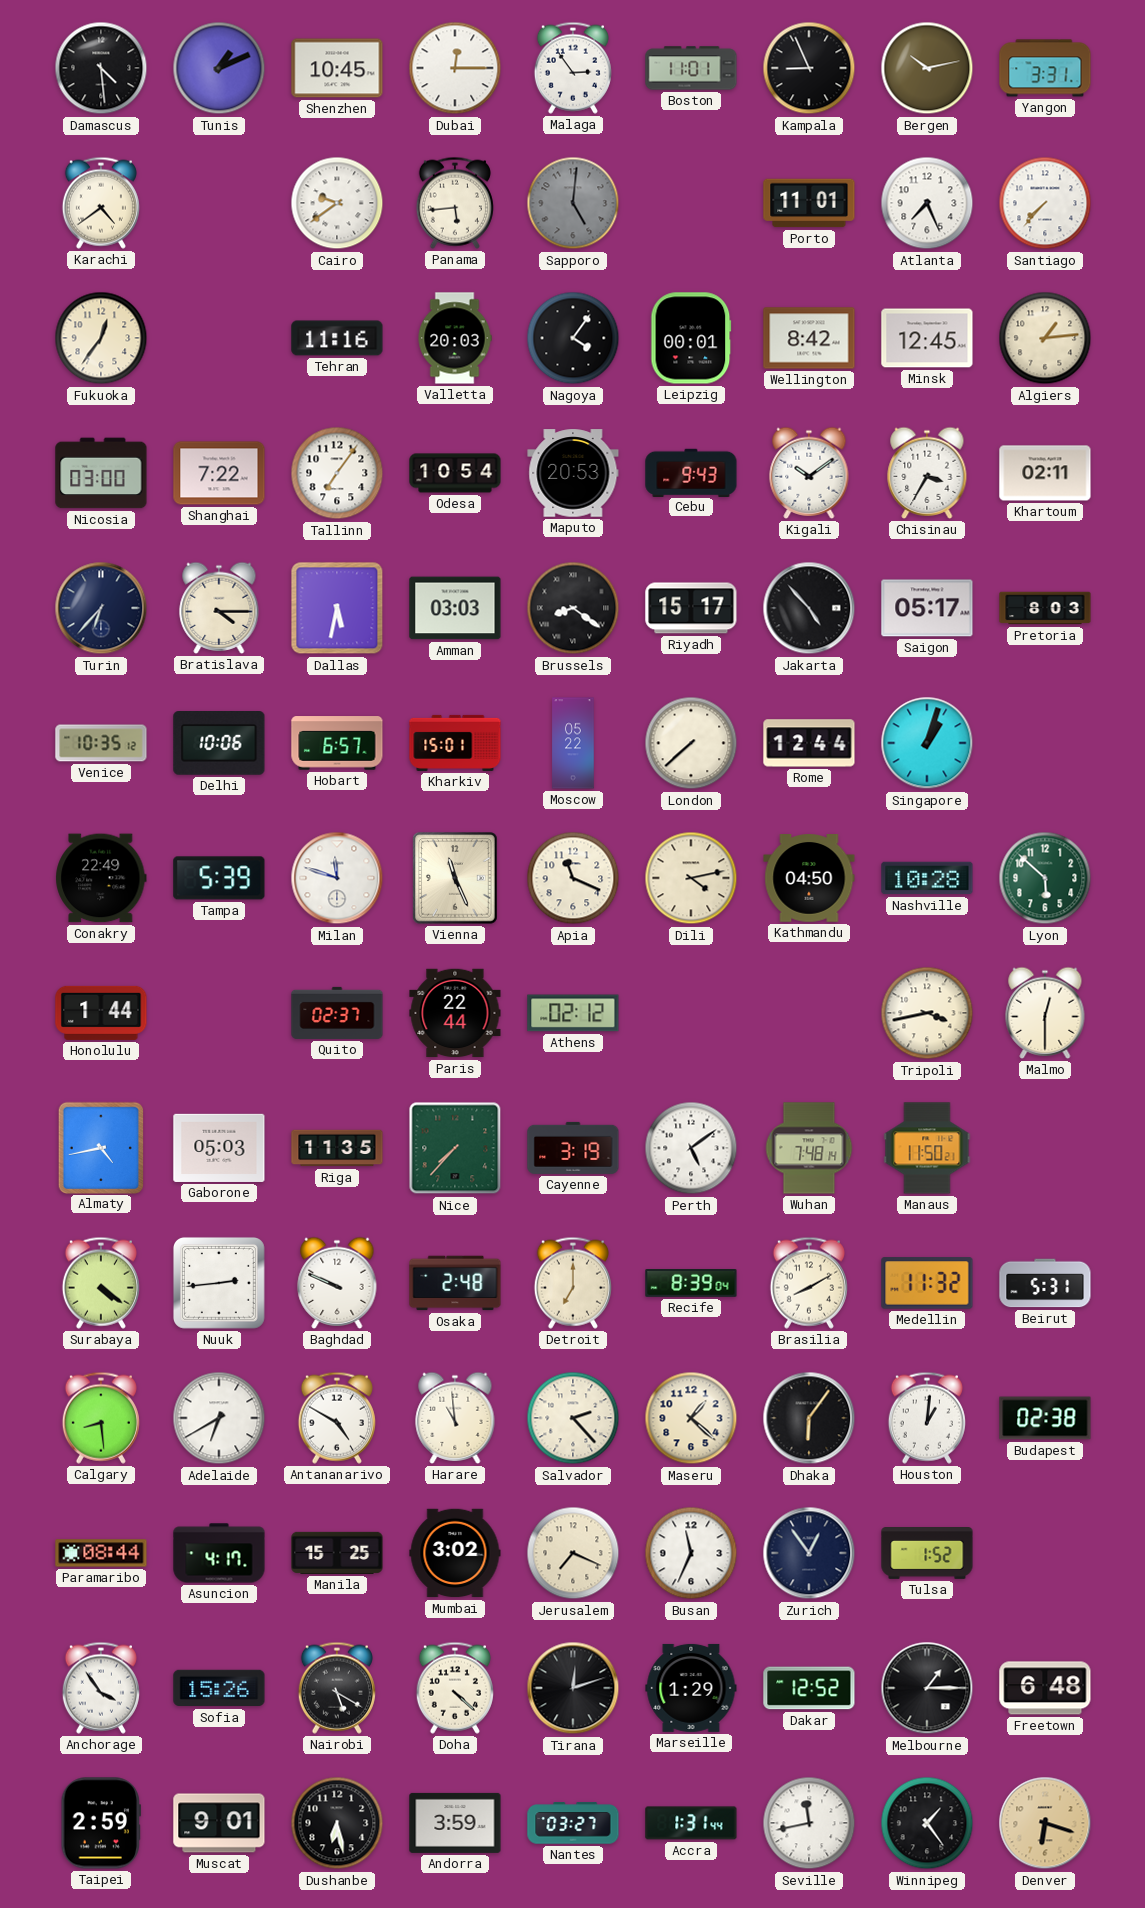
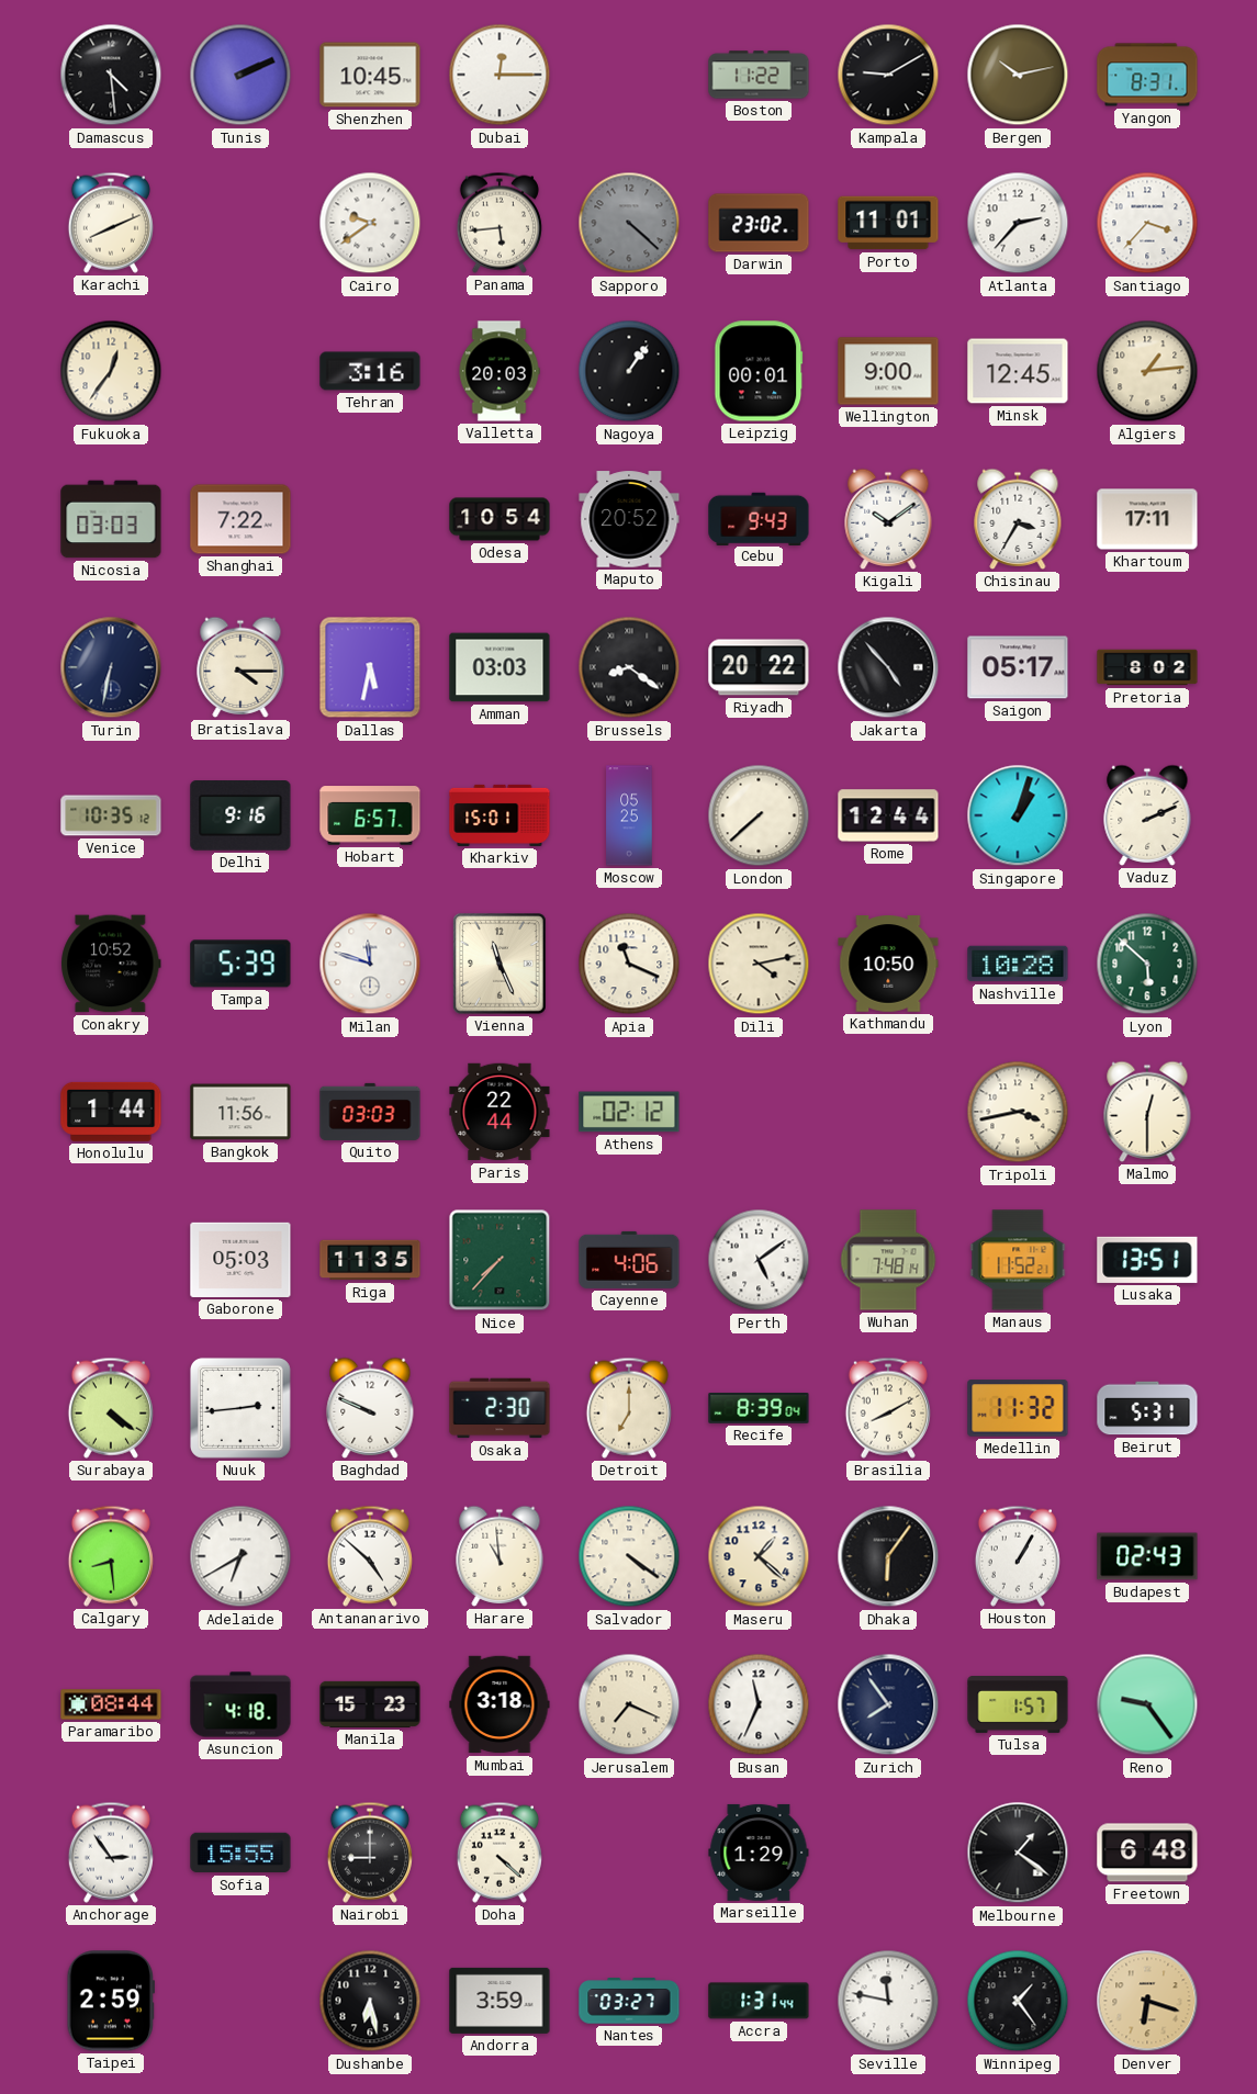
Tunis: 1:11 -> 2:11 (240, 75)
Malaga: 2:54 -> none (573, 68)
Boston: 11:01 -> 11:22 (759, 75)
Kampala: 8:56 -> 9:10 (888, 75)
Yangon: 3:31 -> 8:31 (1147, 75)
Karachi: 4:39 -> 8:11 (111, 223)
Sapporo: 5:01 -> 4:22 (629, 223)
Darwin: none -> 23:02 (759, 223)
Atlanta: 7:26 -> 2:37 (1018, 223)
Santiago: 7:37 -> 3:37 (1147, 223)
Tehran: 11:16 -> 3:16 (370, 371)
Nagoya: 4:06 -> 1:06 (629, 371)
Wellington: 8:42 -> 9:00 (888, 371)
Nicosia: 03:00 -> 03:03 (111, 519)
Tallinn: 7:06 -> none (337, 473)
Maputo: 20:53 -> 20:52 (629, 519)
Khartoum: 02:11 -> 17:11 (1147, 519)
Turin: 6:37 -> 6:32 (111, 667)
Riyadh: 15:17 -> 20:22 (759, 667)
Pretoria: 8:03 -> 8:02 (1147, 667)
Delhi: 10:06 -> 9:16 (240, 817)
Moscow: 05:22 -> 05:25 (629, 815)
Vaduz: none -> 2:11 (1147, 815)
Conakry: 22:49 -> 10:52 (111, 964)
Kathmandu: 04:50 -> 10:50 (888, 964)
Bangkok: none -> 11:56 (240, 1112)
Quito: 02:37 -> 03:03 (370, 1112)
Almaty: 4:43 -> none (100, 1147)
Cayenne: 3:19 -> 4:06 (629, 1260)
Manaus: 11:50 -> 11:52 (1018, 1260)
Lusaka: none -> 13:51 (1147, 1260)
Osaka: 2:48 -> 2:30 (500, 1408)
Antananarivo: 4:50 -> 4:52 (370, 1556)
Salvador: 2:23 -> 4:21 (629, 1556)
Houston: 1:01 -> 1:05 (1018, 1556)
Budapest: 02:38 -> 02:43 (1147, 1556)
Asuncion: 4:17 -> 4:18 (240, 1704)
Manila: 15:25 -> 15:23 (370, 1704)
Mumbai: 3:02 -> 3:18 (500, 1704)
Zurich: 12:54 -> 7:54 (888, 1704)
Tulsa: 1:52 -> 1:57 (1018, 1705)
Reno: none -> 9:24 (1147, 1704)
Anchorage: 3:54 -> 2:54 (111, 1853)
Sofia: 15:26 -> 15:55 (240, 1853)
Nairobi: 5:20 -> 9:00 (370, 1853)
Tirana: 12:12 -> none (573, 1688)
Dakar: 12:52 -> none (809, 1688)
Melbourne: 1:15 -> 1:21 (1018, 1853)
Muscat: 9:01 -> none (219, 1823)
Seville: 11:43 -> 11:47 (888, 2001)
